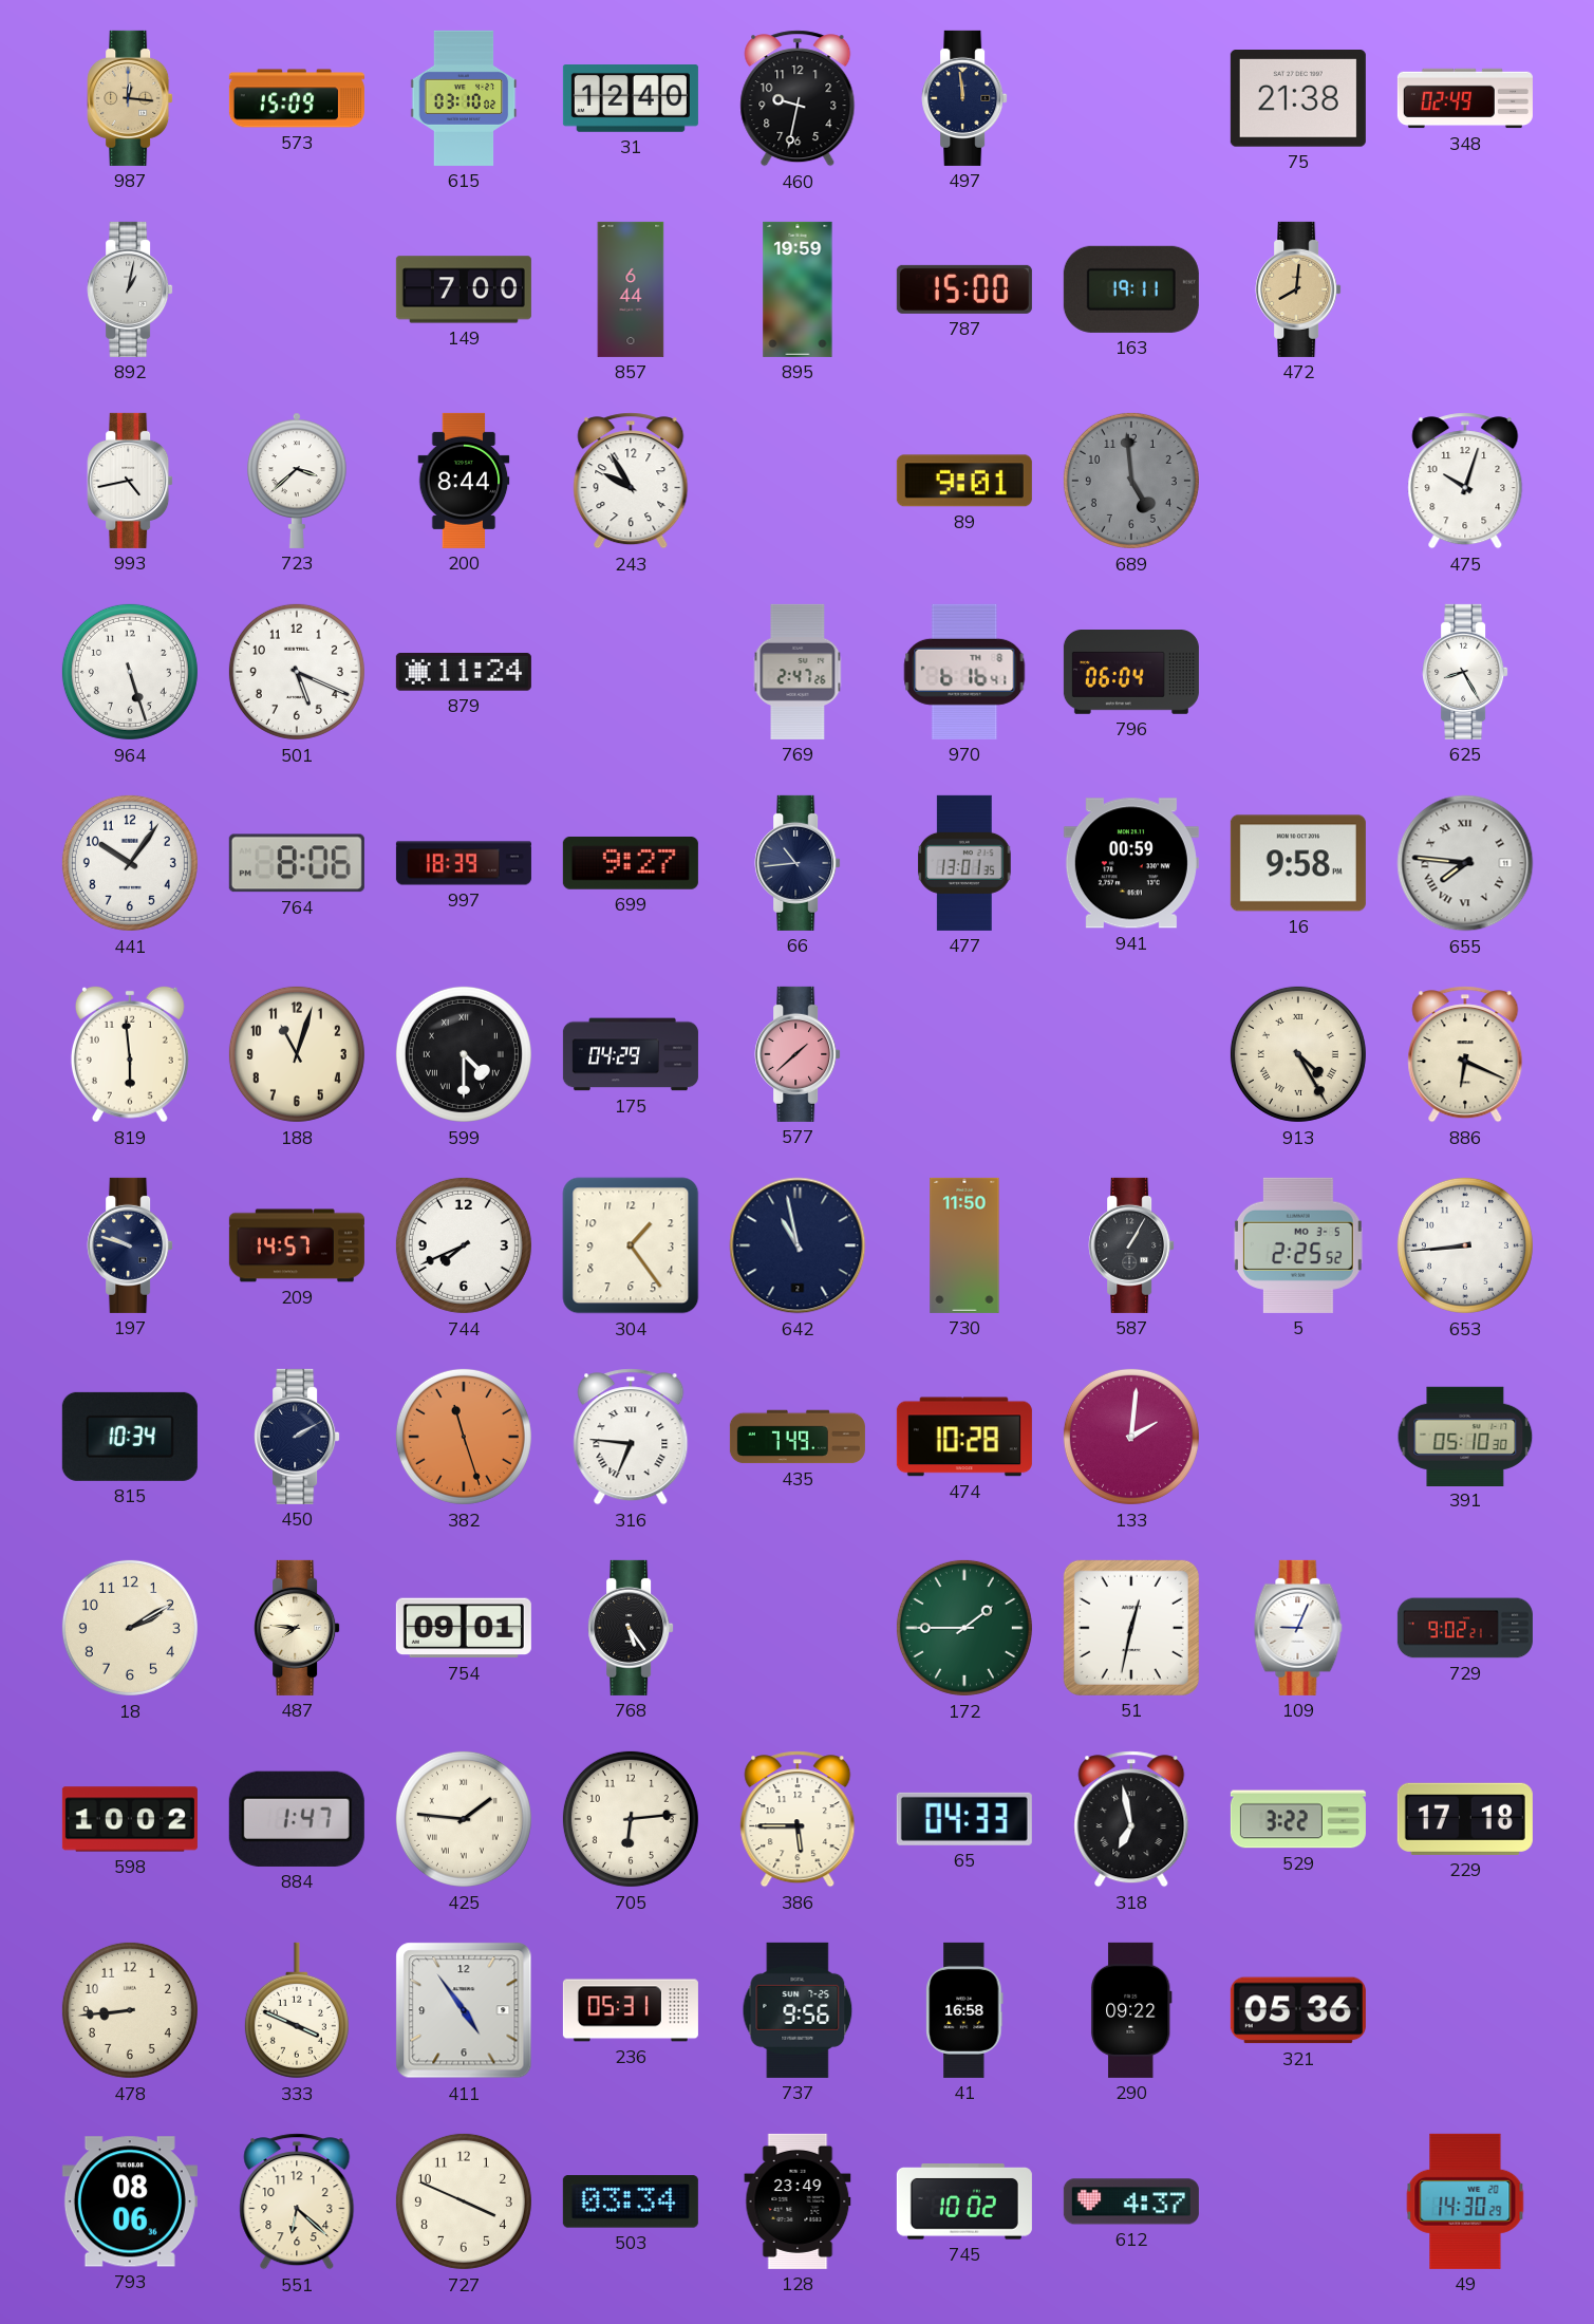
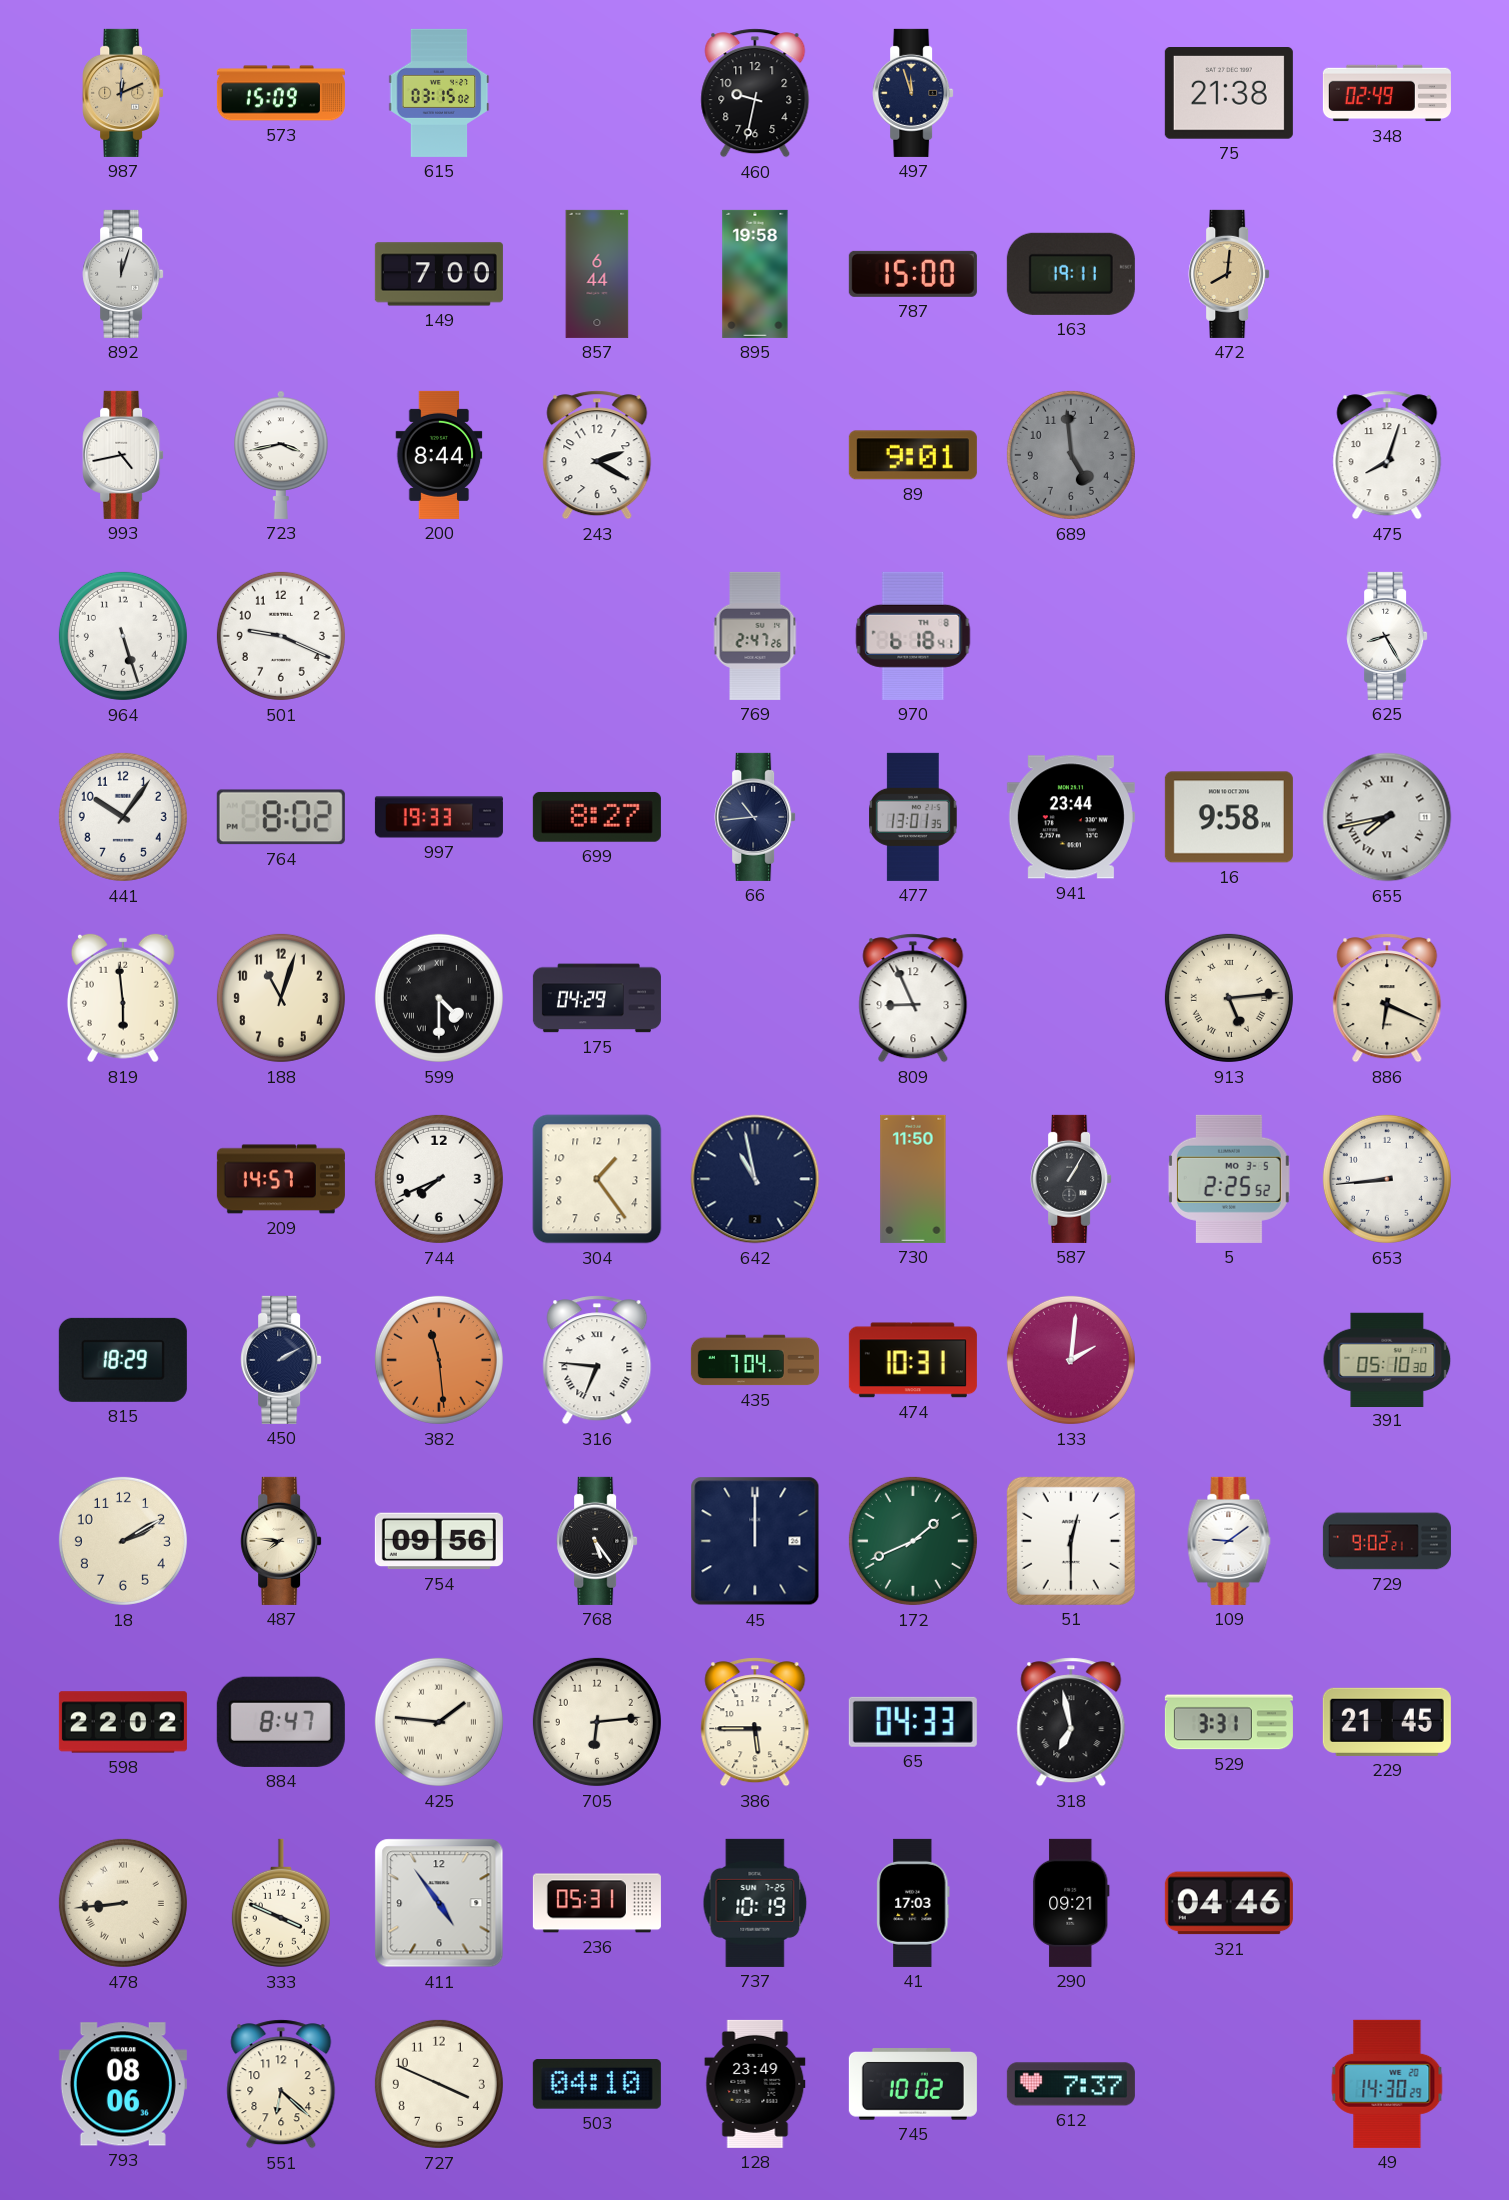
987: 12:16 -> 12:11 (123, 93)
615: 03:10 -> 03:15 (439, 93)
31: 12:40 -> none (631, 99)
497: 11:59 -> 11:57 (913, 93)
892: 1:02 -> 12:03 (123, 274)
895: 19:59 -> 19:58 (755, 274)
723: 3:38 -> 3:43 (281, 455)
243: 9:55 -> 2:20 (597, 455)
475: 10:03 -> 8:03 (1387, 455)
501: 5:19 -> 9:19 (281, 636)
879: 11:24 -> none (464, 673)
970: 6:16 -> 6:18 (913, 636)
796: 06:04 -> none (1131, 673)
764: 8:06 -> 8:02 (281, 817)
997: 18:39 -> 19:33 (439, 817)
699: 9:27 -> 8:27 (597, 817)
941: 00:59 -> 23:44 (1071, 817)
655: 7:46 -> 7:43 (1387, 817)
577: 1:38 -> none (798, 1054)
809: none -> 8:56 (913, 998)
913: 4:25 -> 5:14 (1229, 998)
197: 9:48 -> none (130, 1245)
815: 10:34 -> 18:29 (123, 1360)
382: 11:27 -> 11:29 (439, 1360)
435: 7:49 -> 7:04 (755, 1360)
474: 10:28 -> 10:31 (913, 1360)
754: 09:01 -> 09:56 (439, 1541)
45: none -> 12:00 (755, 1541)
172: 1:45 -> 1:41 (913, 1541)
51: 12:32 -> 12:30 (1071, 1541)
109: 9:04 -> 9:09 (1229, 1541)
598: 10:02 -> 22:02 (123, 1722)
884: 1:47 -> 8:47 (281, 1722)
529: 3:22 -> 3:31 (1229, 1722)
229: 17:18 -> 21:45 (1387, 1722)
478 numerals: Arabic -> Roman (123, 1903)
737: 9:56 -> 10:19 (755, 1903)
41: 16:58 -> 17:03 (913, 1903)
290: 09:22 -> 09:21 (1071, 1903)
321: 05:36 -> 04:46 (1229, 1903)
503: 03:34 -> 04:10 (597, 2084)
612: 4:37 -> 7:37 (1071, 2084)
